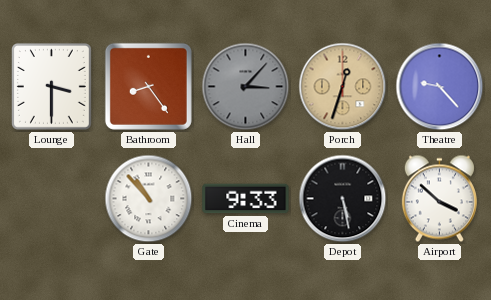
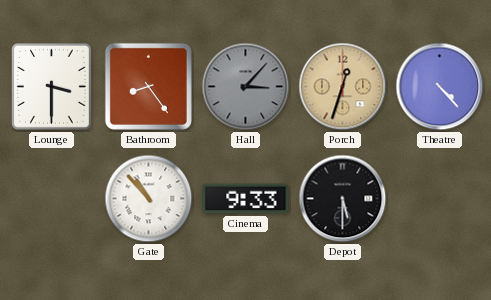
Theatre: 9:23 -> 4:23 (440, 87)
Depot: 5:28 -> 5:30 (343, 199)
Airport: 3:52 -> none (439, 199)
